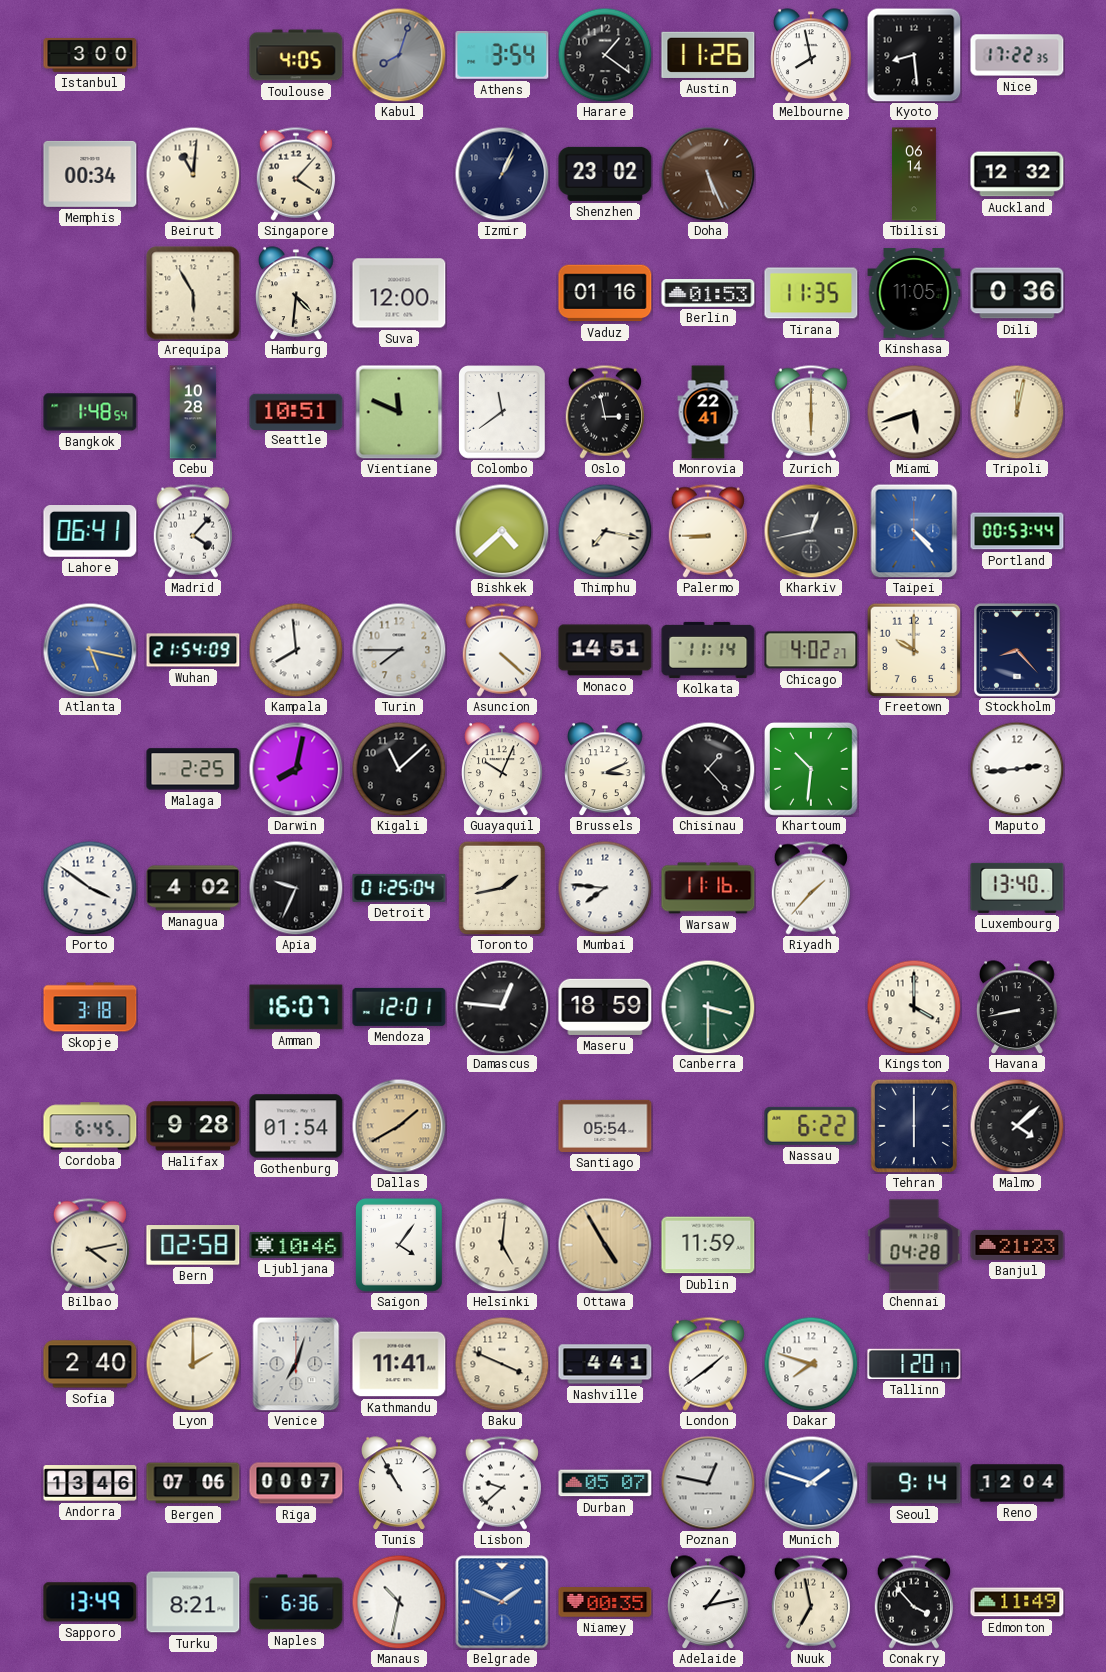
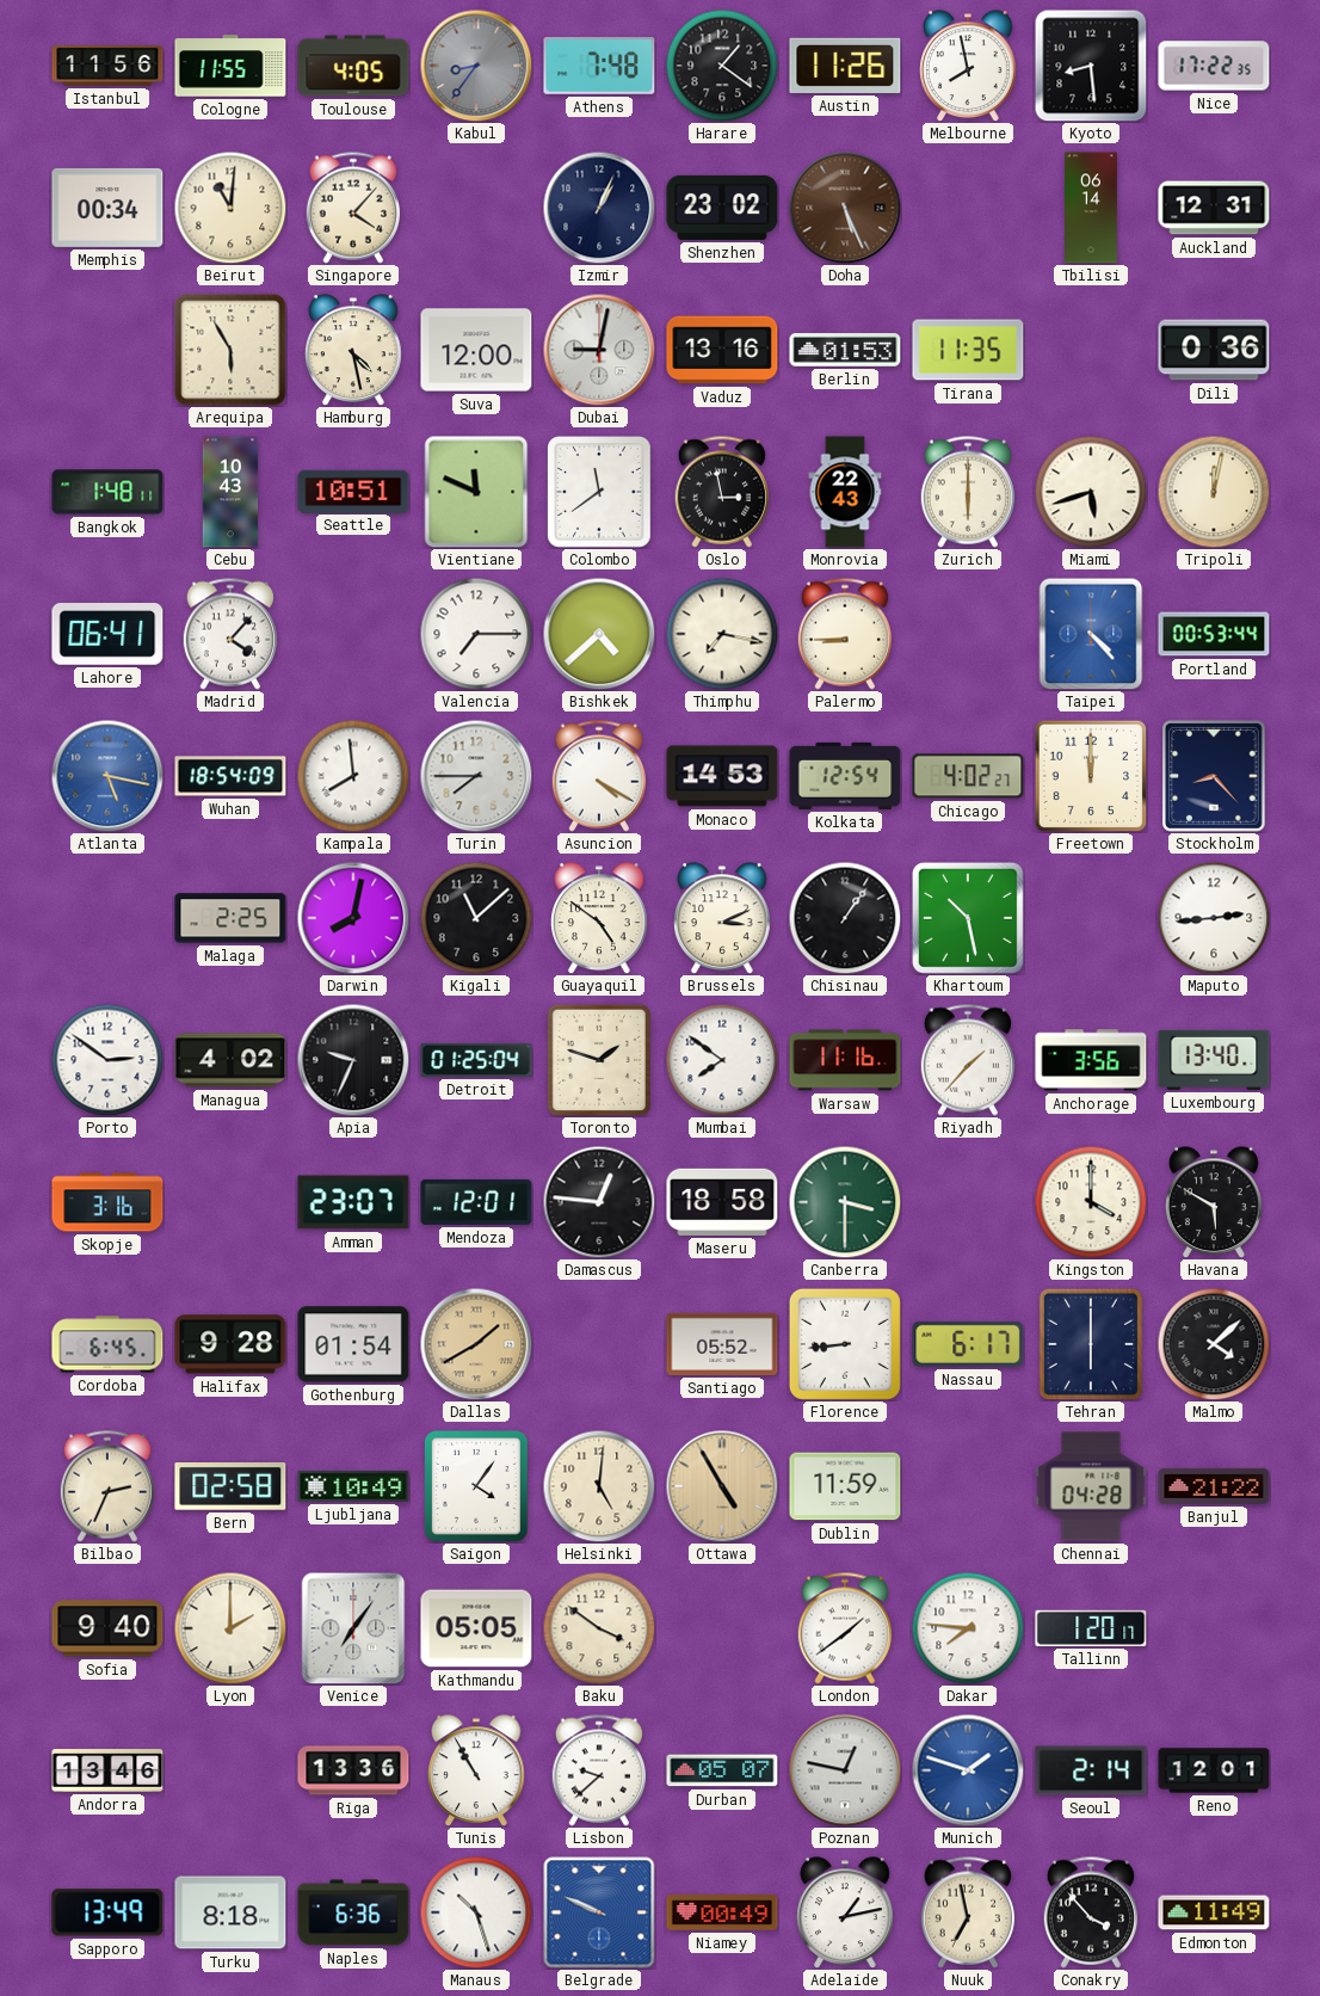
Istanbul: 3:00 -> 11:56 (107, 66)
Cologne: none -> 11:55 (230, 66)
Kabul: 8:03 -> 8:36 (476, 66)
Athens: 3:54 -> 7:48 (599, 67)
Auckland: 12:32 -> 12:31 (1214, 208)
Hamburg: 4:31 -> 4:28 (353, 350)
Dubai: none -> 9:02 (599, 350)
Vaduz: 01:16 -> 13:16 (722, 350)
Kinshasa: 11:05 -> none (914, 293)
Bangkok: 1:48:54 -> 1:48:11 (107, 492)
Cebu: 10:28 -> 10:43 (230, 492)
Monrovia: 22:41 -> 22:43 (845, 492)
Valencia: none -> 7:15 (476, 634)
Kharkiv: 12:43 -> none (811, 531)
Wuhan: 21:54 -> 18:54 (230, 776)
Asuncion: 4:22 -> 4:20 (599, 776)
Monaco: 14:51 -> 14:53 (722, 776)
Kolkata: 11:14 -> 12:54 (845, 776)
Freetown: 10:00 -> 12:00 (1091, 776)
Guayaquil: 10:04 -> 4:51 (599, 918)
Chisinau: 1:23 -> 1:06 (845, 918)
Khartoum: 10:31 -> 10:28 (968, 918)
Porto: 3:51 -> 2:51 (107, 1060)
Toronto: 1:43 -> 1:48 (598, 1059)
Mumbai: 7:46 -> 7:51 (722, 1060)
Anchorage: none -> 3:56 (1091, 1060)
Skopje: 3:18 -> 3:16 (107, 1202)
Amman: 16:07 -> 23:07 (353, 1202)
Maseru: 18:59 -> 18:58 (722, 1202)
Havana: 8:43 -> 5:50 (1214, 1202)
Santiago: 05:54 -> 05:52 (722, 1344)
Florence: none -> 8:44 (845, 1344)
Nassau: 6:22 -> 6:17 (968, 1344)
Bilbao: 4:13 -> 2:34 (107, 1486)
Ljubljana: 10:46 -> 10:49 (353, 1486)
Banjul: 21:23 -> 21:22 (1214, 1486)
Sofia: 2:40 -> 9:40 (107, 1628)
Venice: 7:03 -> 7:06 (353, 1628)
Kathmandu: 11:41 -> 05:05 (476, 1628)
Baku: 3:49 -> 3:51 (599, 1628)
Nashville: 4:41 -> none (605, 1364)
Dakar: 7:48 -> 7:46 (968, 1628)
Bergen: 07:06 -> none (193, 1483)
Riga: 00:07 -> 13:36 (353, 1770)
Seoul: 9:14 -> 2:14 (1091, 1770)
Reno: 12:04 -> 12:01 (1214, 1770)
Turku: 8:21 -> 8:18 (230, 1912)
Manaus: 10:32 -> 10:27 (476, 1912)
Belgrade: 1:49 -> 9:49 (599, 1912)
Niamey: 00:35 -> 00:49 (722, 1912)
